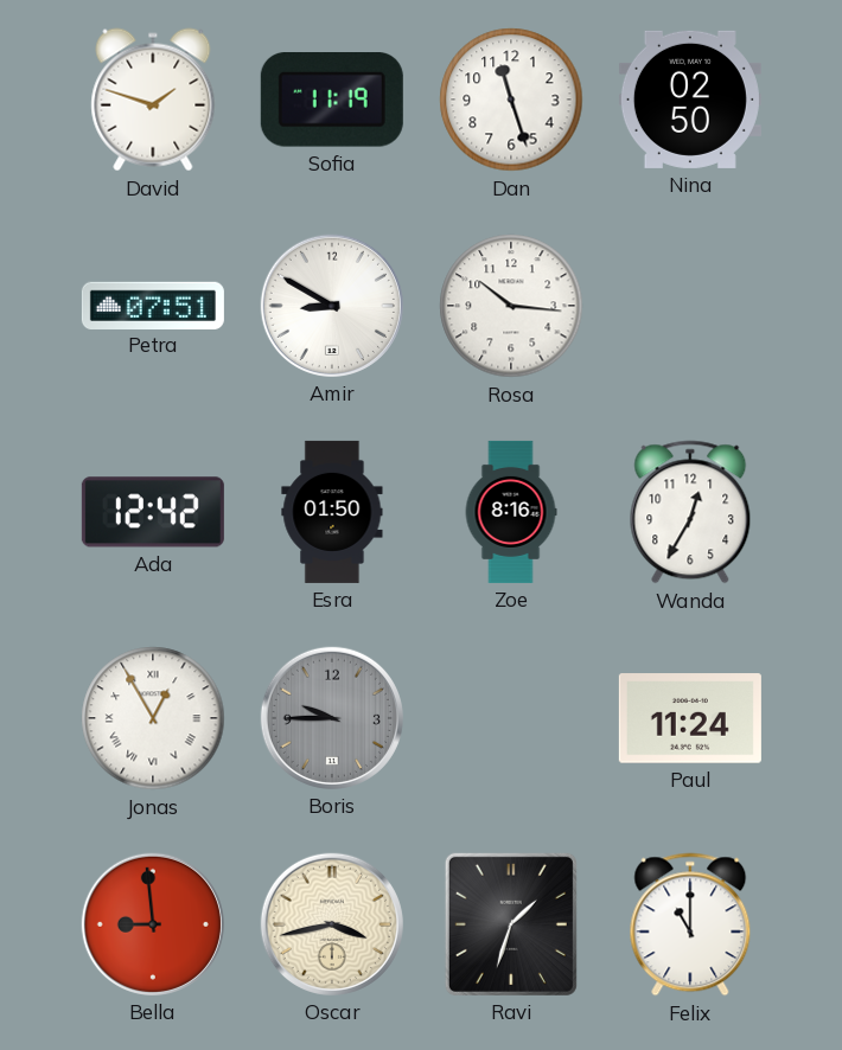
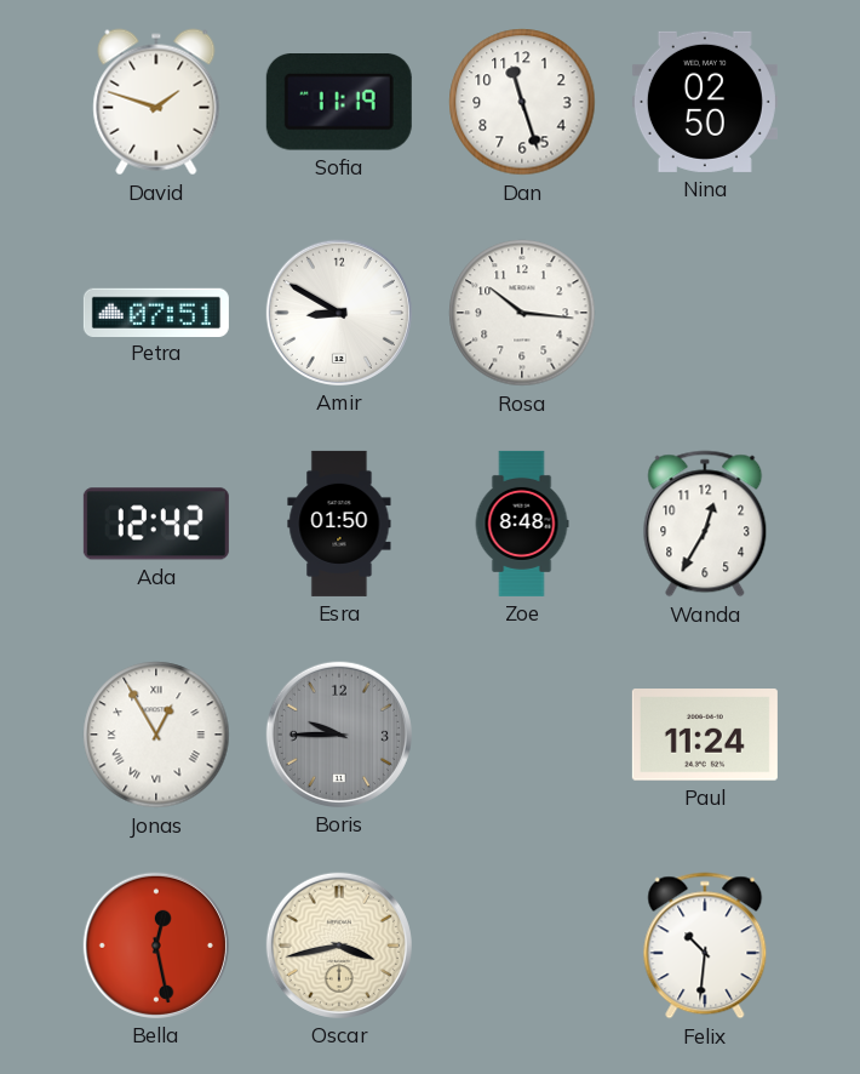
Zoe: 8:16 -> 8:48 (522, 524)
Bella: 8:59 -> 12:28 (156, 946)
Ravi: 1:33 -> none (511, 924)
Felix: 11:00 -> 10:31 (705, 946)
